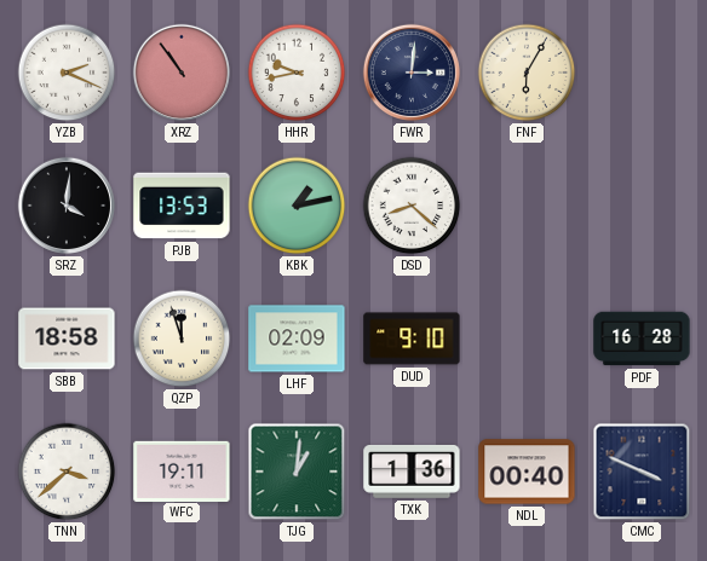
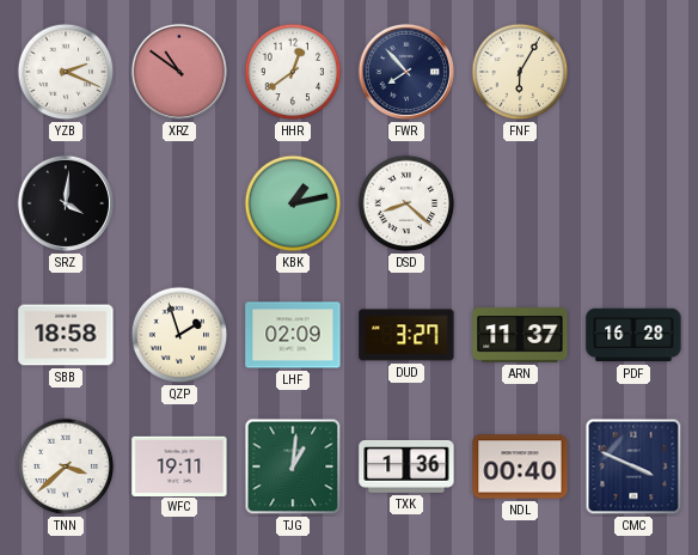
XRZ: 10:54 -> 10:51 (179, 72)
HHR: 9:43 -> 12:39 (293, 72)
FWR: 3:01 -> 7:53 (406, 72)
PJB: 13:53 -> none (182, 206)
QZP: 11:57 -> 1:57 (179, 335)
DUD: 9:10 -> 3:27 (406, 335)
ARN: none -> 11:37 (520, 335)
